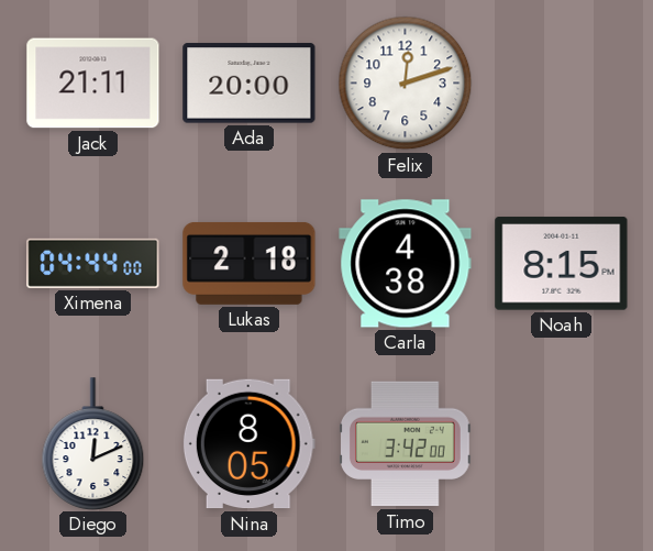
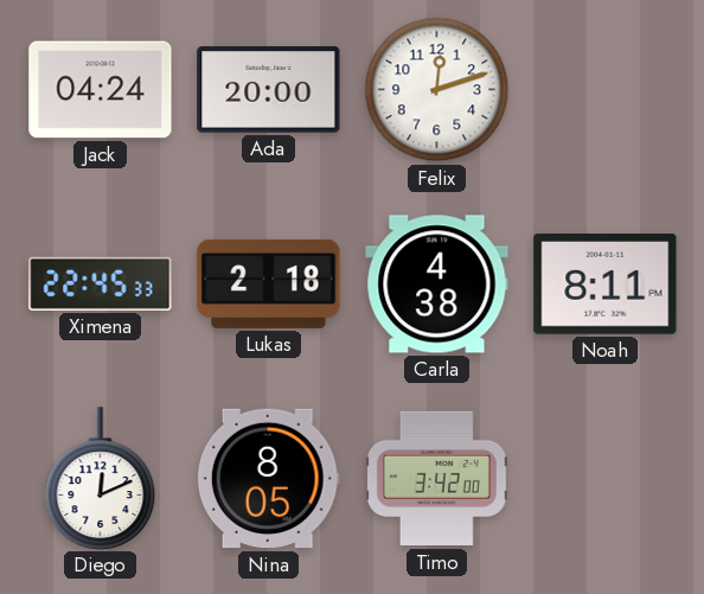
Jack: 21:11 -> 04:24 (101, 90)
Ximena: 04:44 -> 22:45 (101, 283)
Noah: 8:15 -> 8:11 (606, 285)
